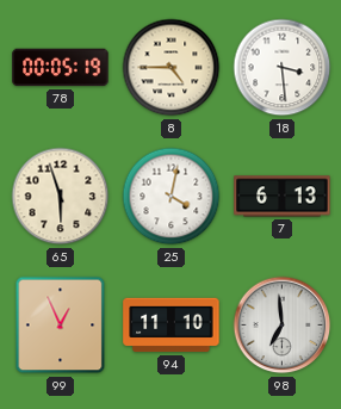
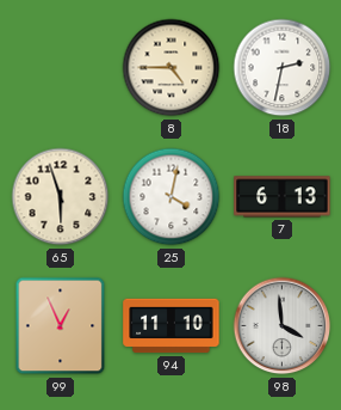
78: 00:05 -> none (61, 68)
18: 3:29 -> 2:32 (283, 68)
98: 6:59 -> 3:59 (283, 326)
